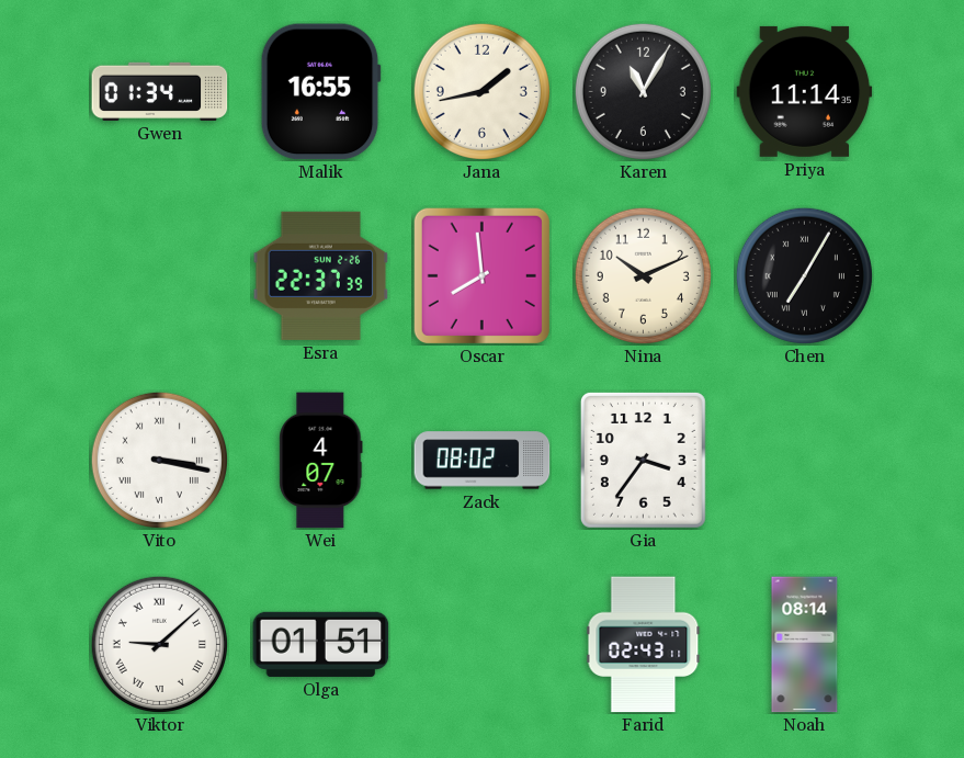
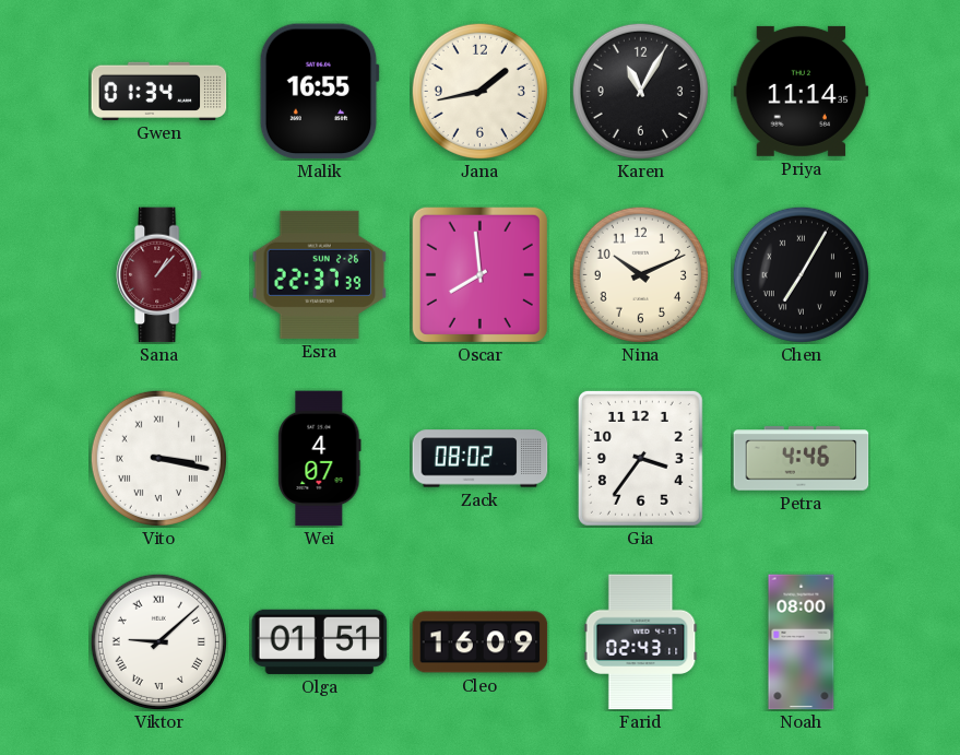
Sana: none -> 1:07 (159, 275)
Petra: none -> 4:46 (802, 459)
Cleo: none -> 16:09 (481, 642)
Noah: 08:14 -> 08:00 (802, 642)
